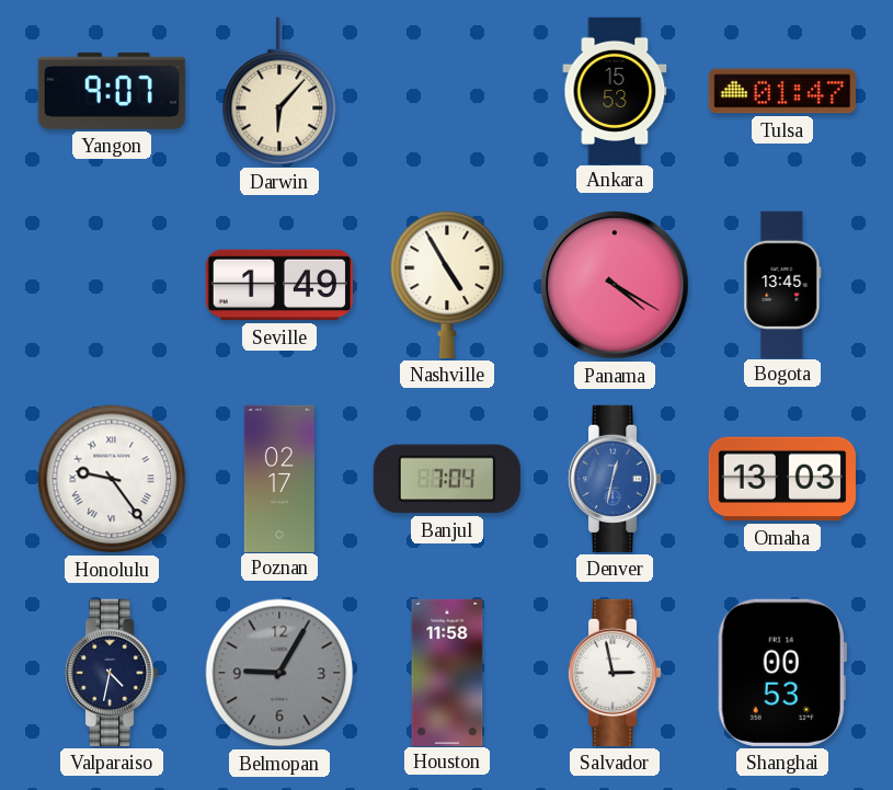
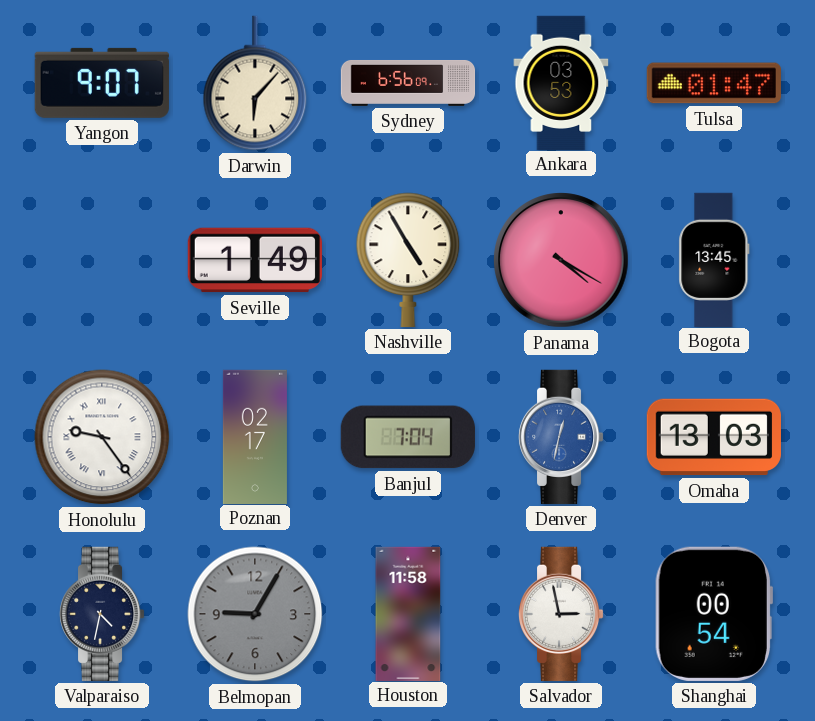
Sydney: none -> 6:56 (408, 83)
Ankara: 15:53 -> 03:53 (561, 82)
Shanghai: 00:53 -> 00:54 (713, 614)
